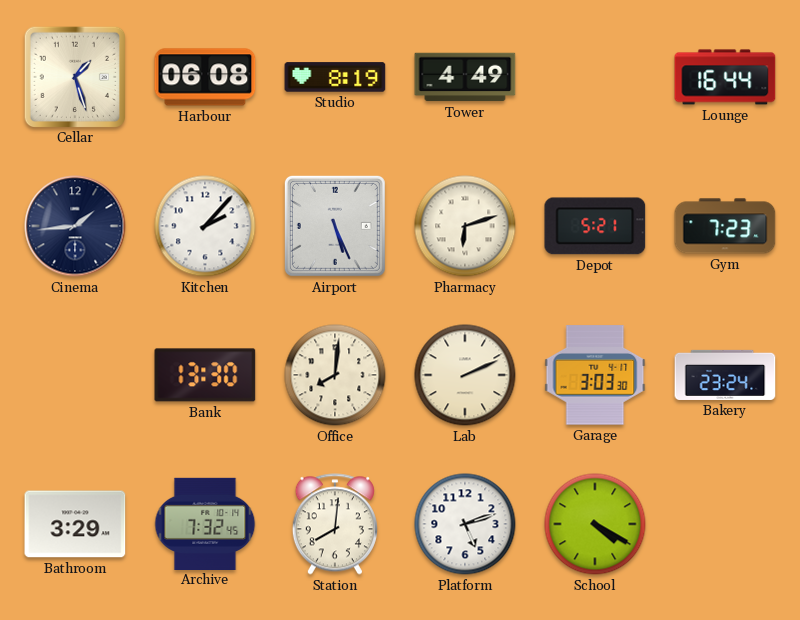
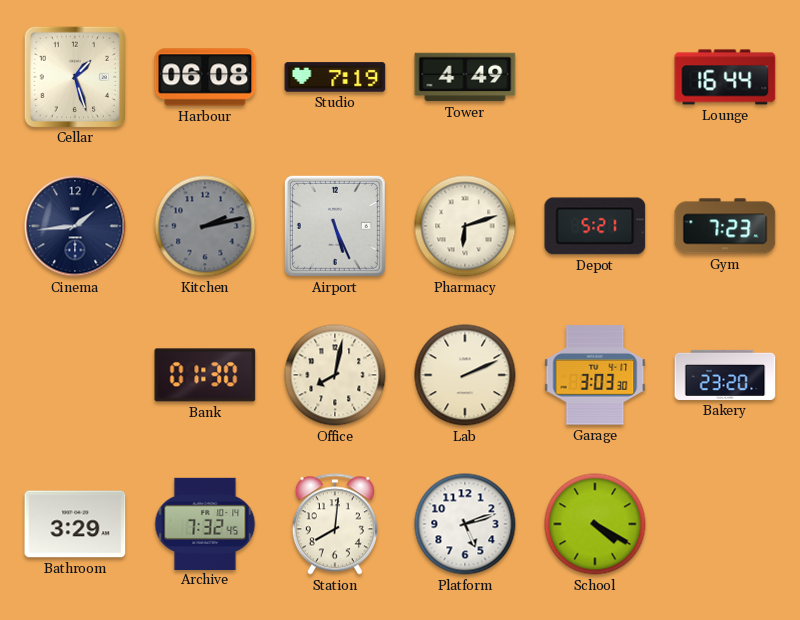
Studio: 8:19 -> 7:19 (335, 77)
Kitchen: 2:07 -> 2:13 (205, 226)
Kitchen dial: white -> grey (205, 226)
Bank: 13:30 -> 01:30 (205, 375)
Office: 8:01 -> 8:02 (335, 375)
Bakery: 23:24 -> 23:20 (725, 375)
